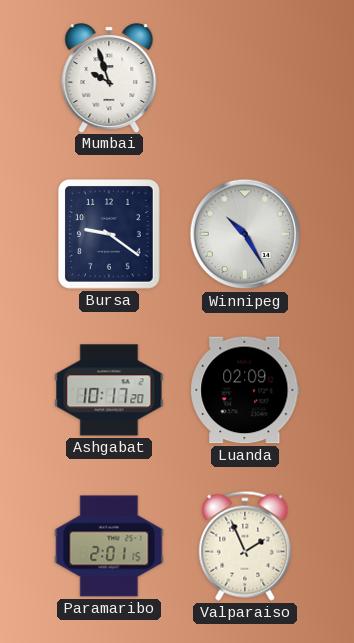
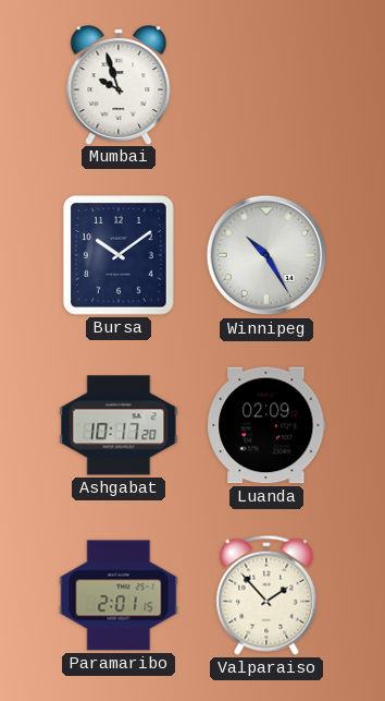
Bursa: 9:21 -> 10:09 (119, 256)
Valparaiso: 1:56 -> 1:53 (266, 595)
